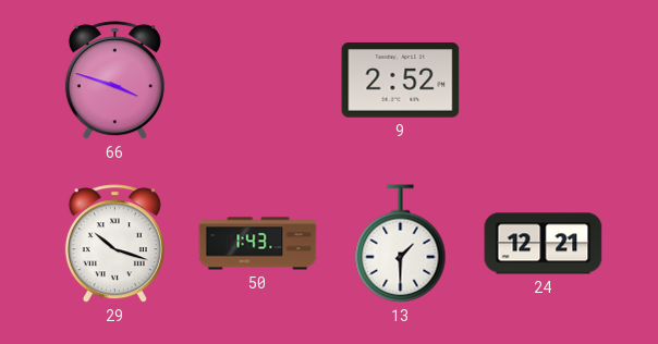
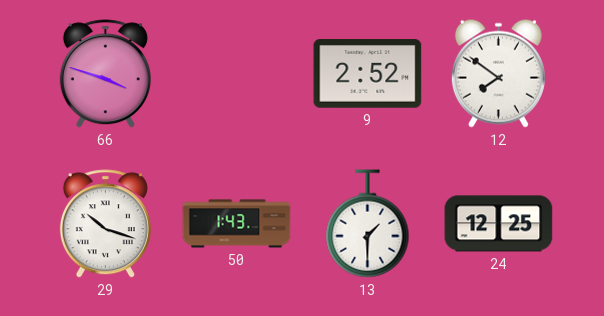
12: none -> 7:51 (498, 73)
24: 12:21 -> 12:25 (499, 224)
